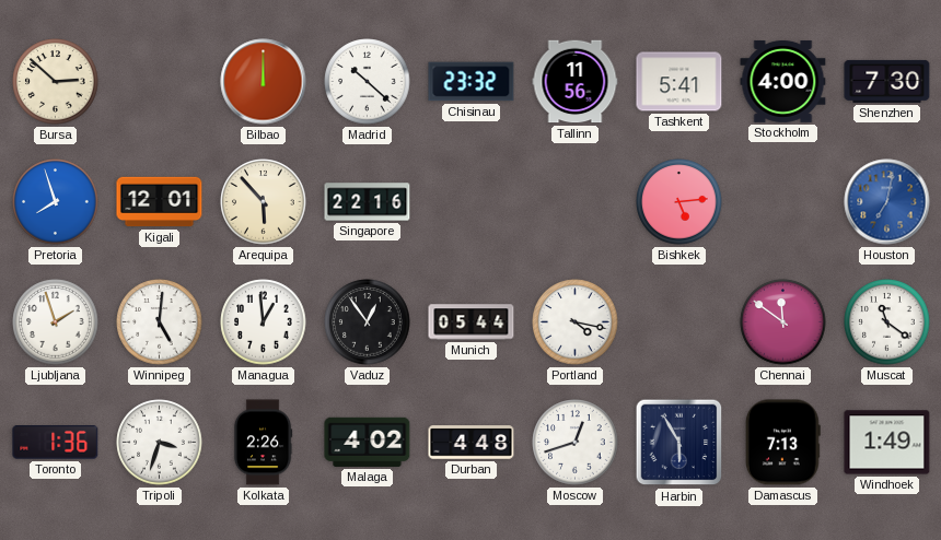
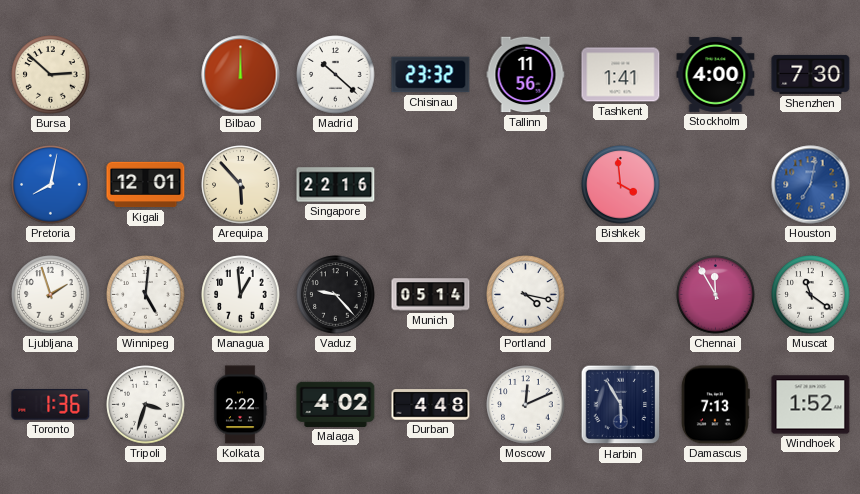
Tashkent: 5:41 -> 1:41 (621, 75)
Pretoria: 7:57 -> 8:02 (51, 185)
Bishkek: 5:14 -> 3:59 (621, 185)
Vaduz: 12:54 -> 9:23 (336, 295)
Munich: 05:44 -> 05:14 (431, 295)
Chennai: 11:51 -> 11:55 (716, 295)
Kolkata: 2:26 -> 2:22 (240, 405)
Moscow: 12:42 -> 12:11 (526, 405)
Windhoek: 1:49 -> 1:52 (811, 405)
